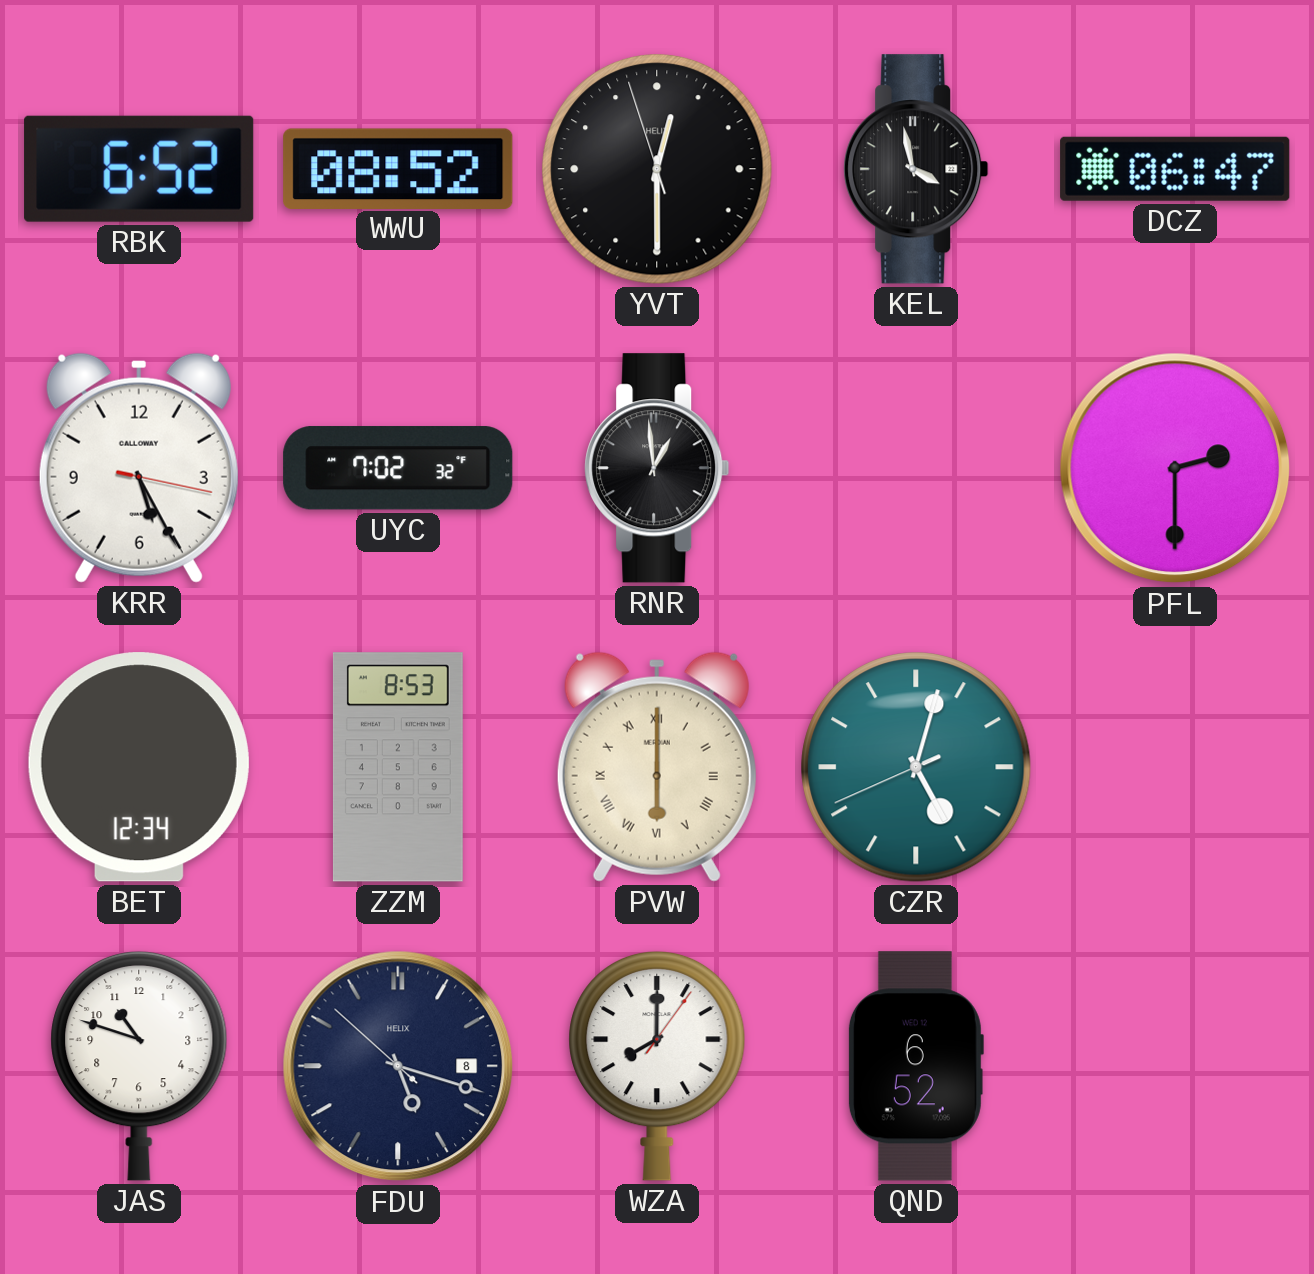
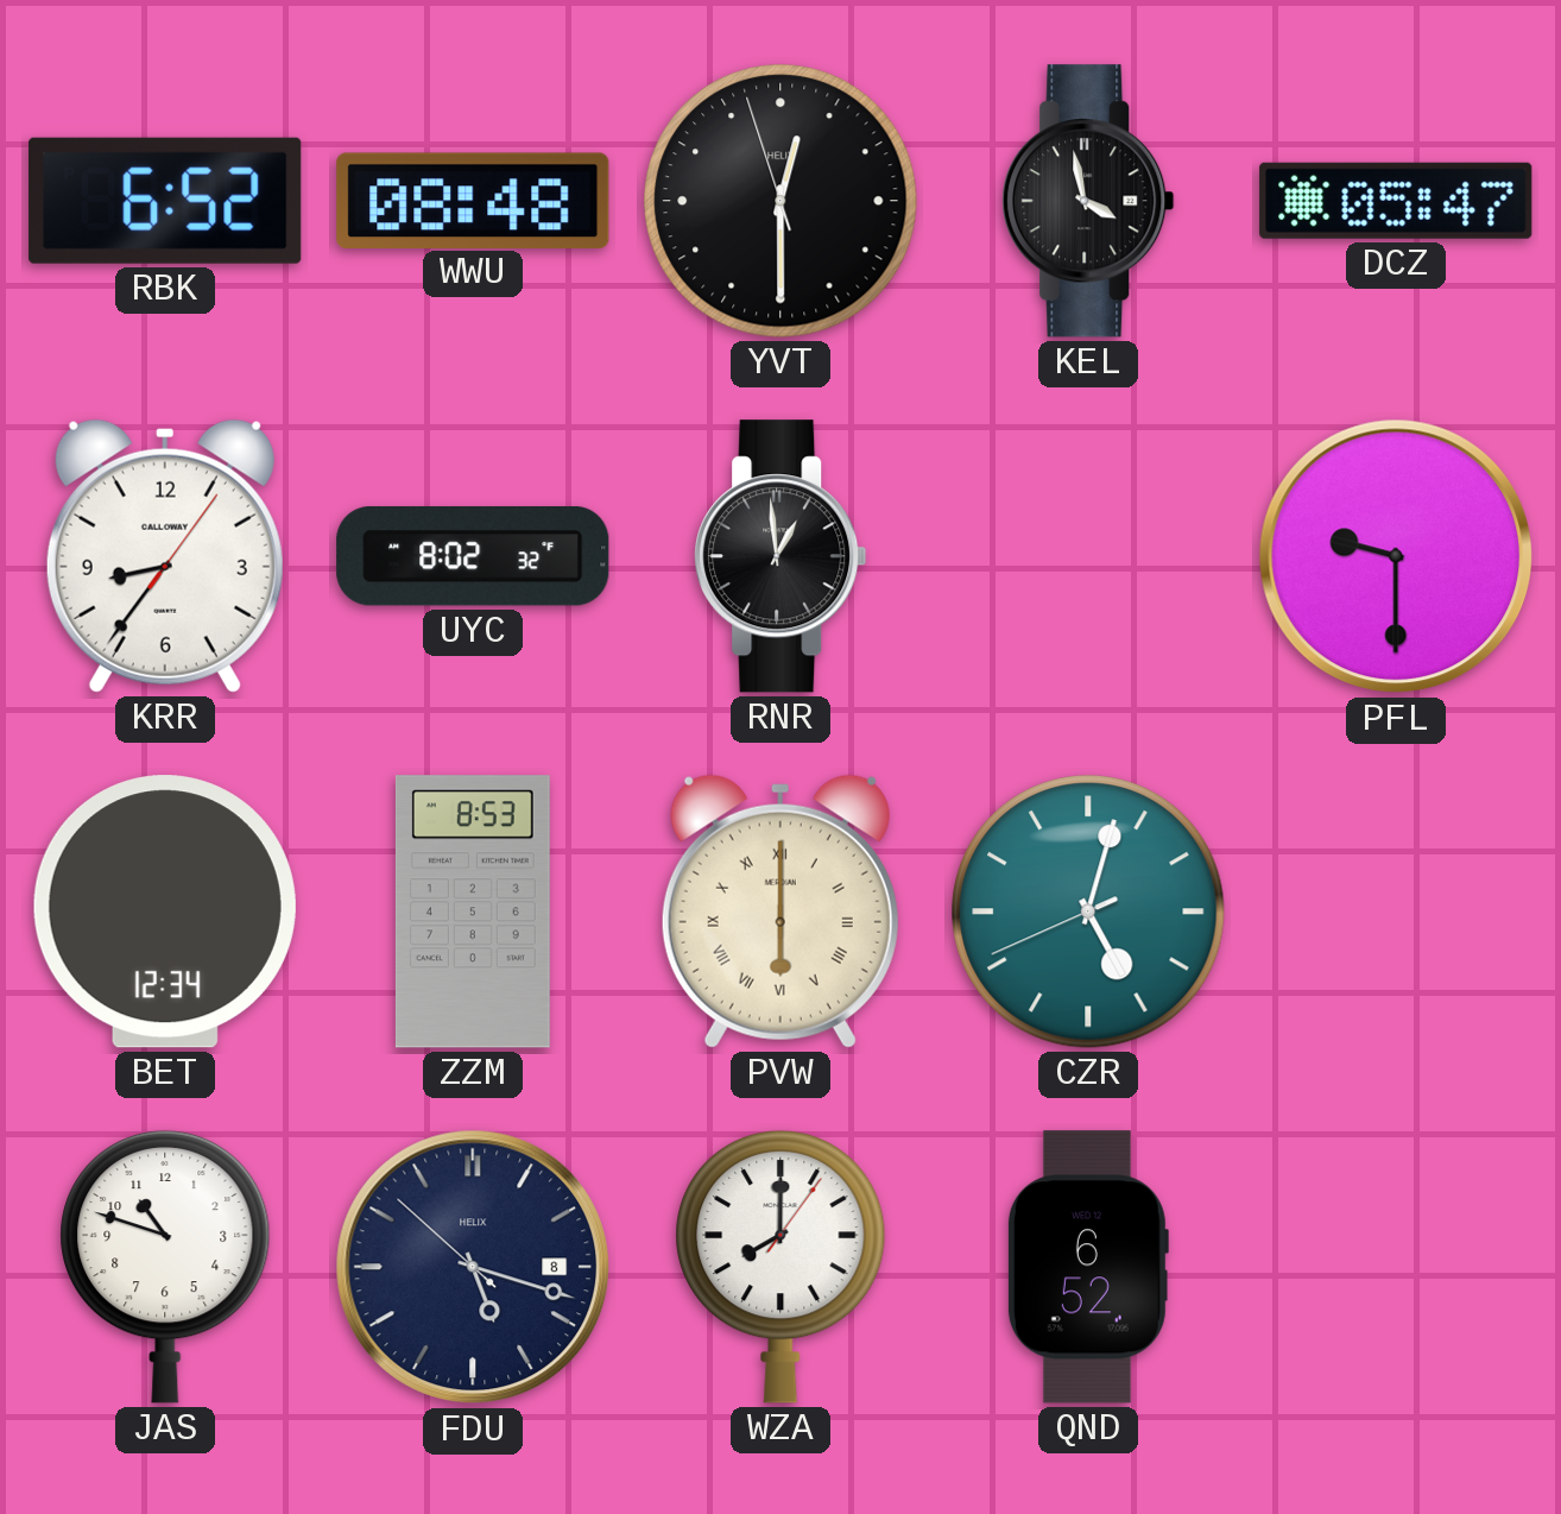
WWU: 08:52 -> 08:48 (473, 200)
DCZ: 06:47 -> 05:47 (1396, 201)
KRR: 5:25 -> 8:36 (165, 556)
UYC: 7:02 -> 8:02 (473, 556)
PFL: 2:30 -> 9:30 (1396, 556)
